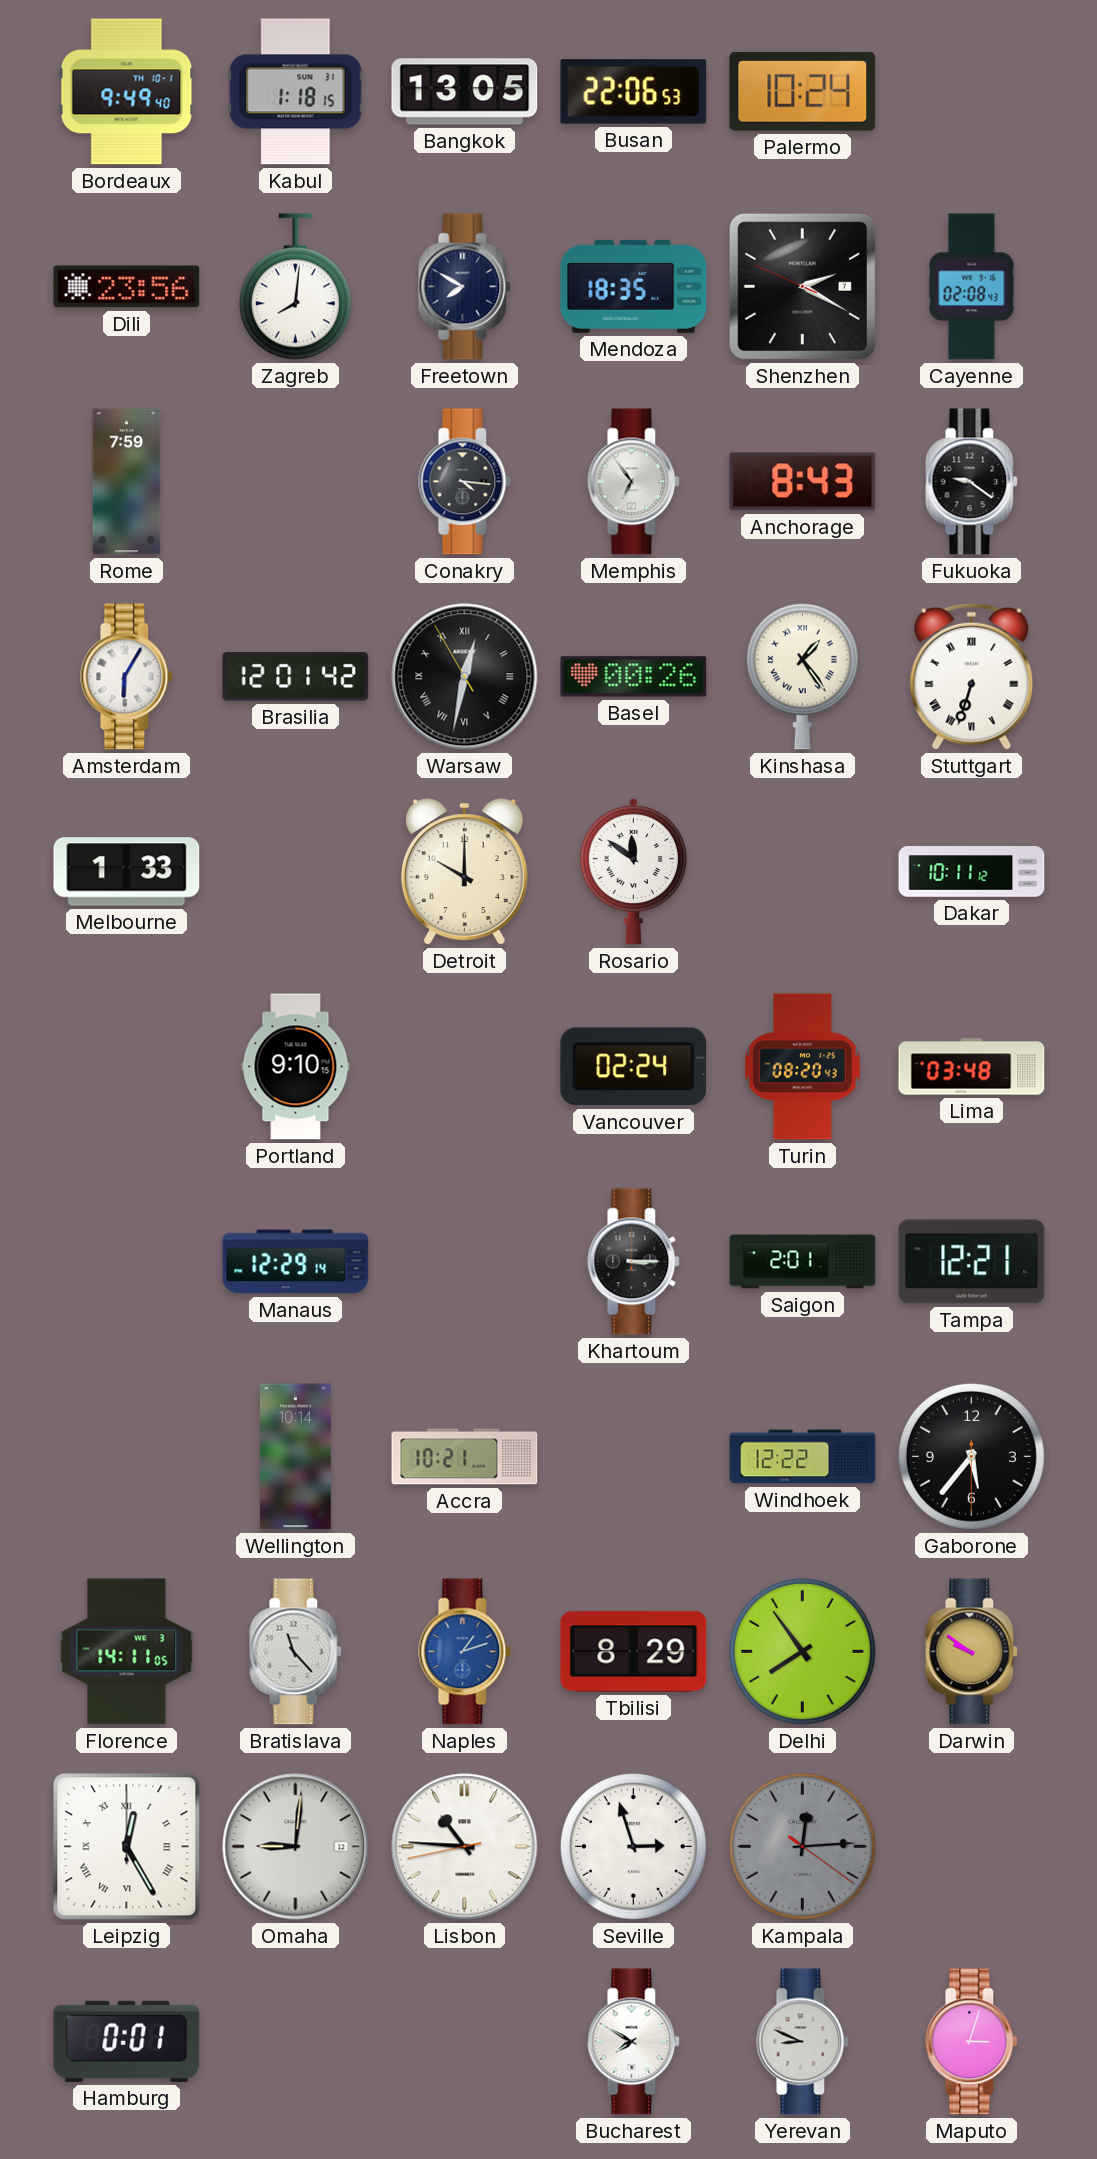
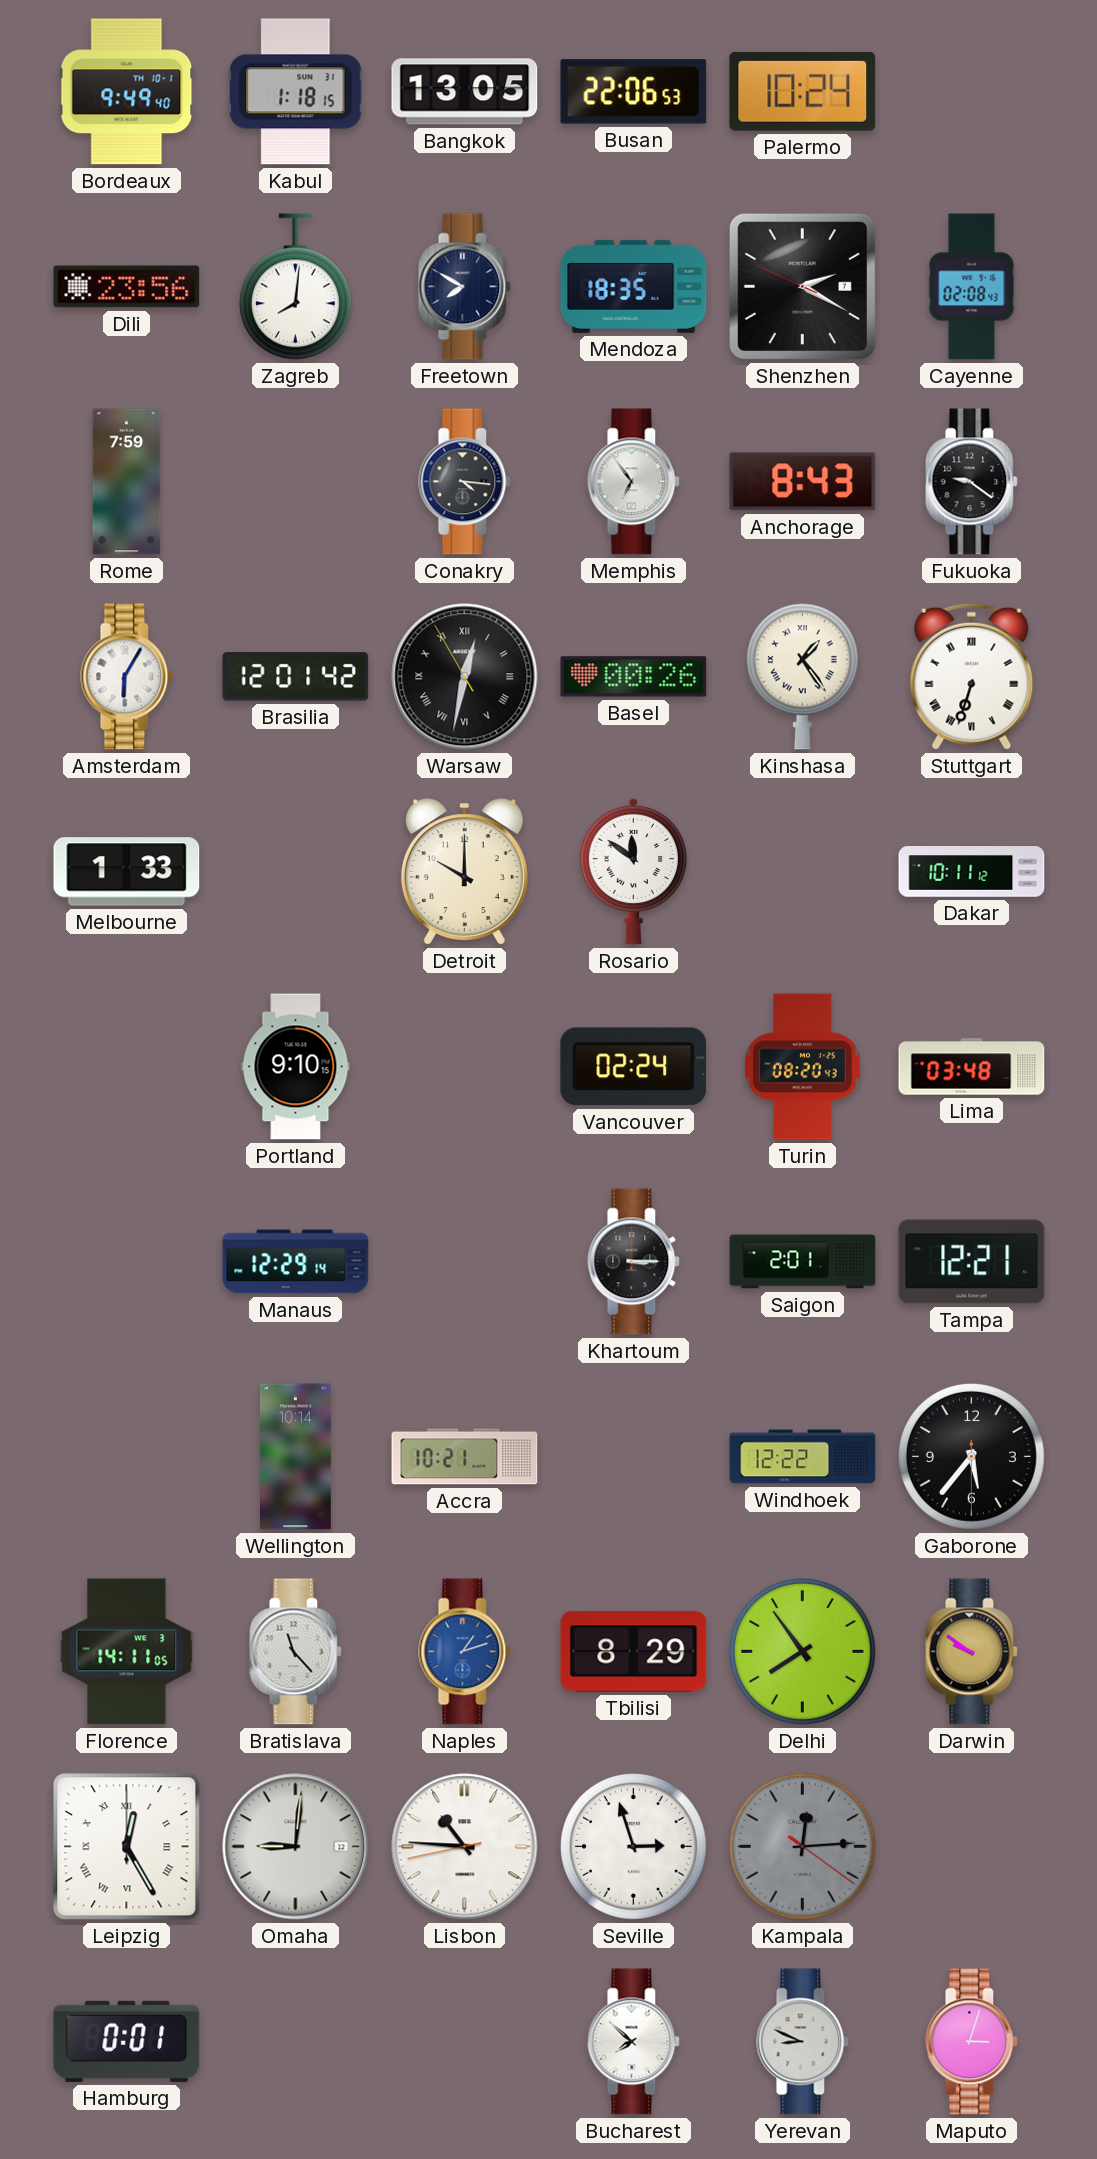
Bucharest: 7:50 -> 7:52 (634, 2042)
